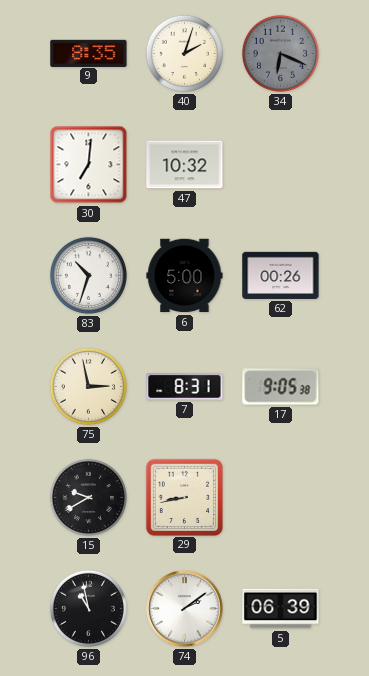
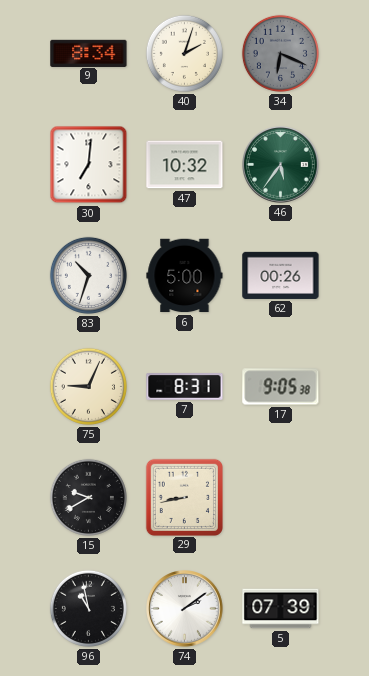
9: 8:35 -> 8:34 (89, 53)
46: none -> 5:36 (281, 165)
75: 2:58 -> 9:04 (88, 386)
5: 06:39 -> 07:39 (281, 609)
